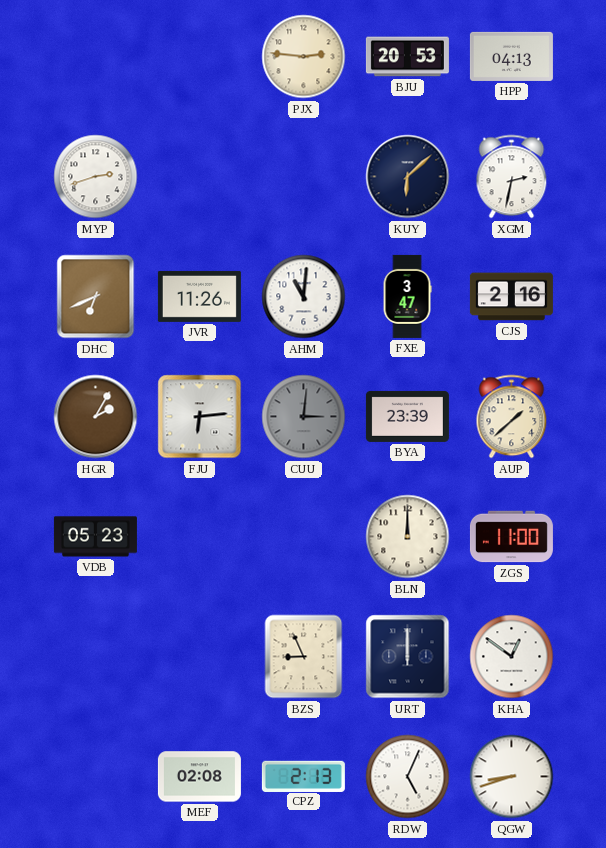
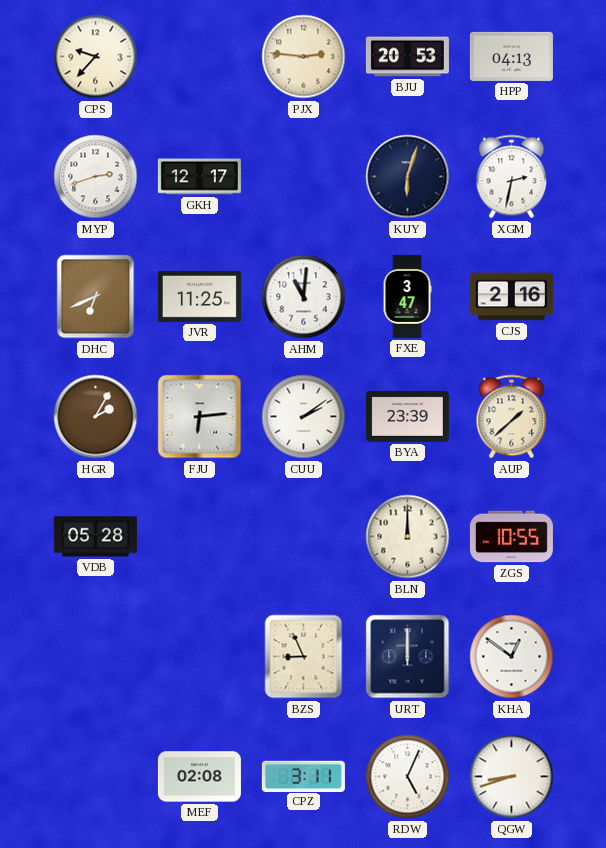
CPS: none -> 9:37 (96, 57)
GKH: none -> 12:17 (199, 177)
KUY: 6:08 -> 6:03 (408, 177)
JVR: 11:26 -> 11:25 (199, 296)
CUU: 3:01 -> 2:09 (304, 417)
CUU dial: grey -> white (304, 417)
VDB: 05:23 -> 05:28 (95, 537)
ZGS: 11:00 -> 10:55 (511, 537)
CPZ: 2:13 -> 3:11 (303, 776)
